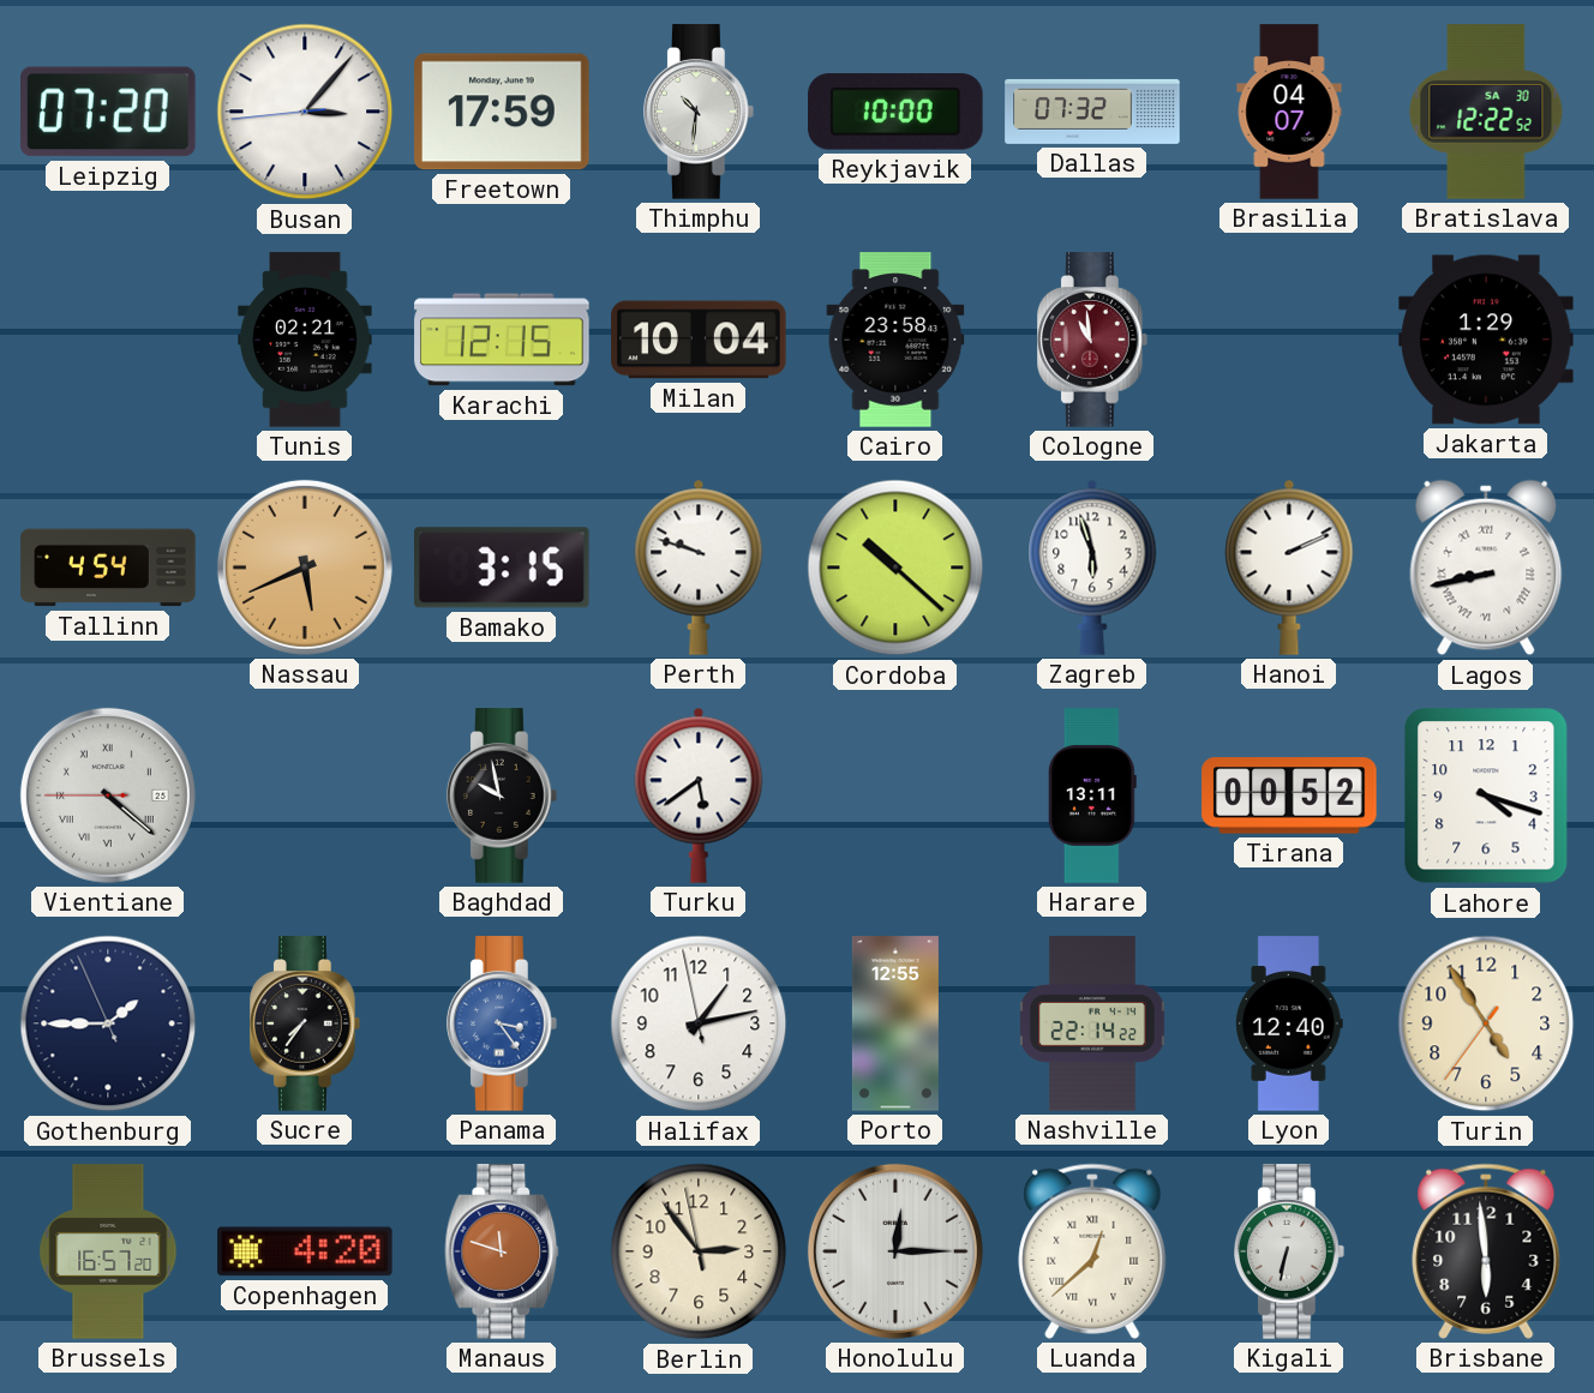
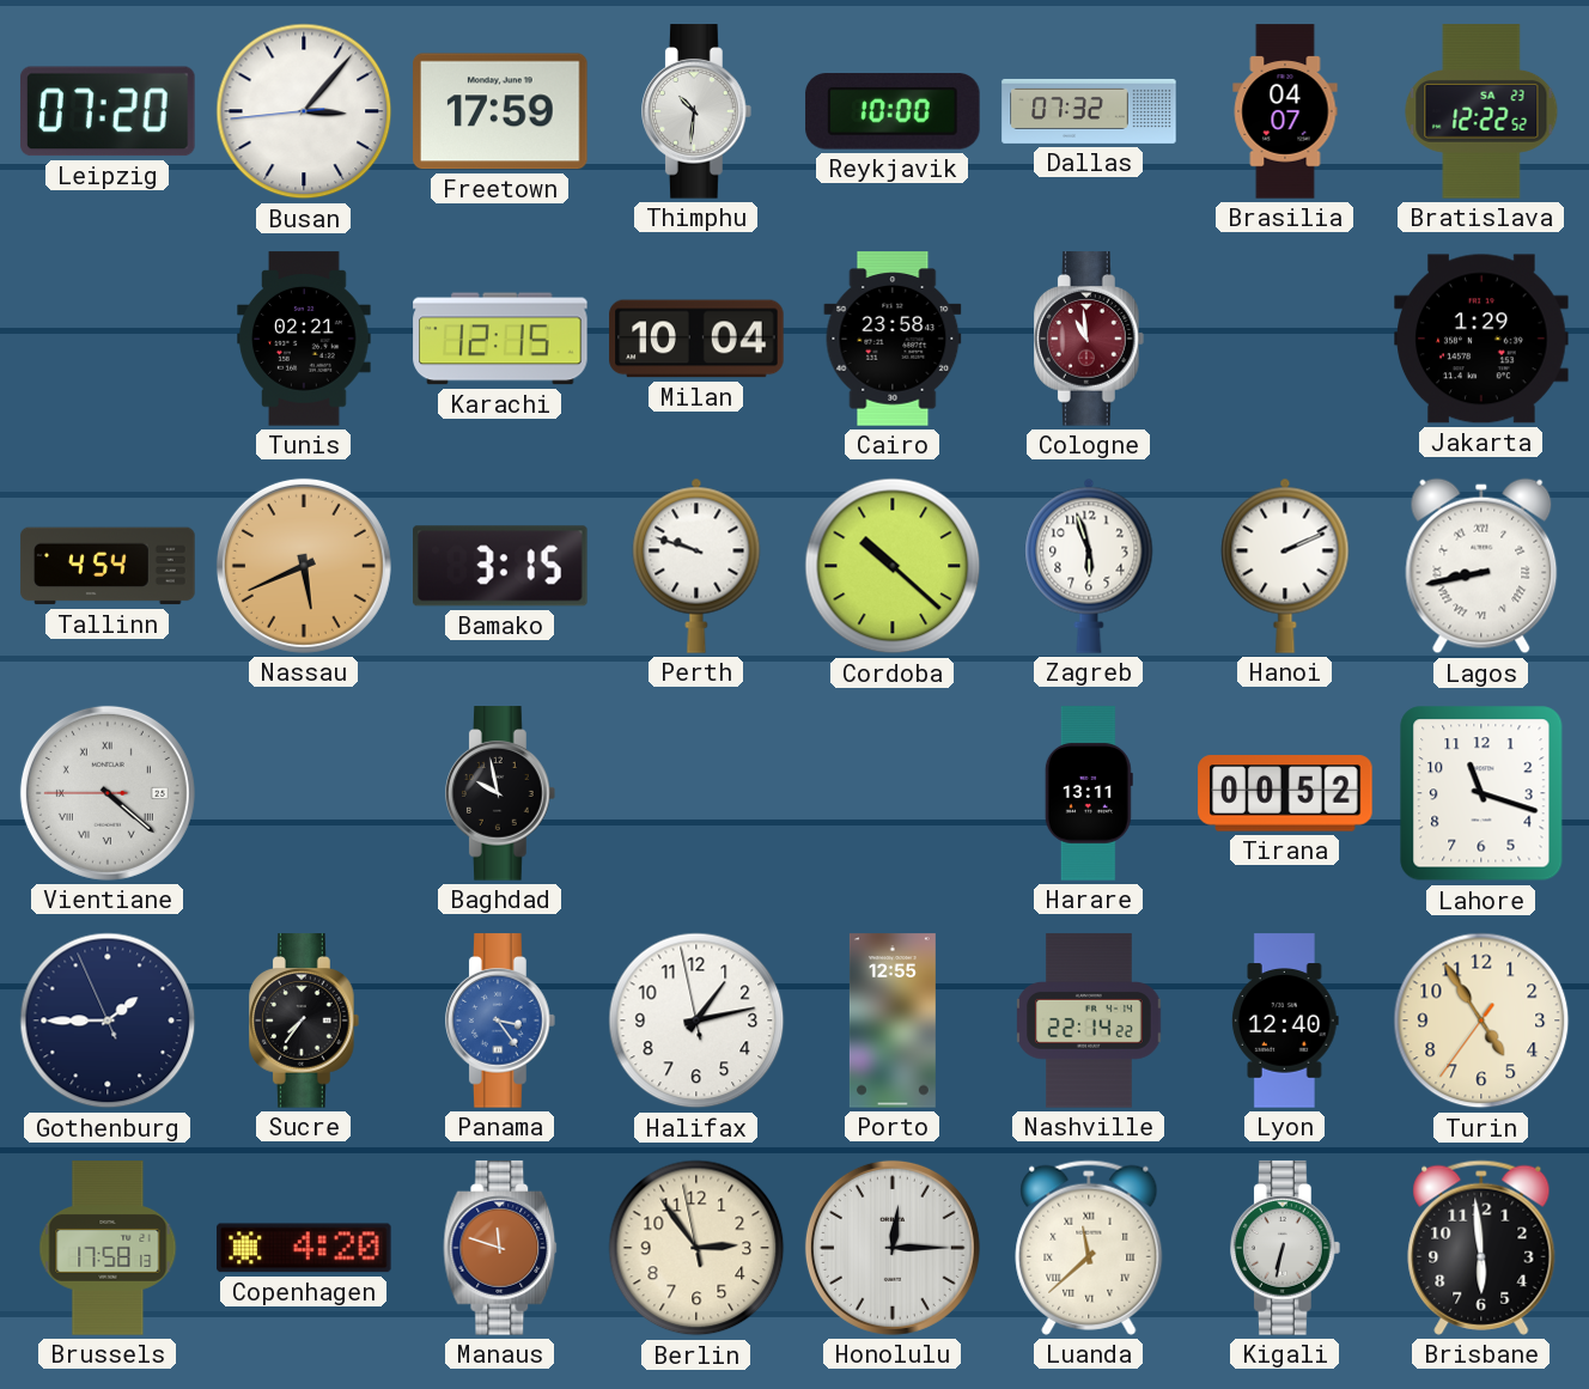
Bratislava date: SA 30 -> SA 23 (1481, 111)
Turku: 5:39 -> none (699, 795)
Lahore: 4:18 -> 11:18 (1481, 793)
Brussels: 16:57 -> 17:58 (108, 1248)
Luanda: 12:38 -> 11:38 (1089, 1248)
